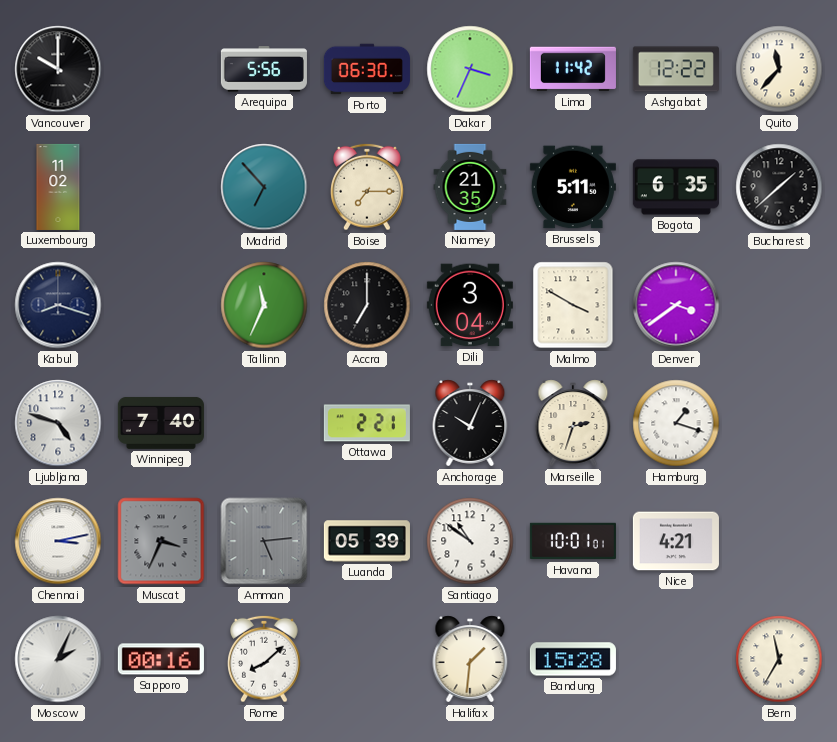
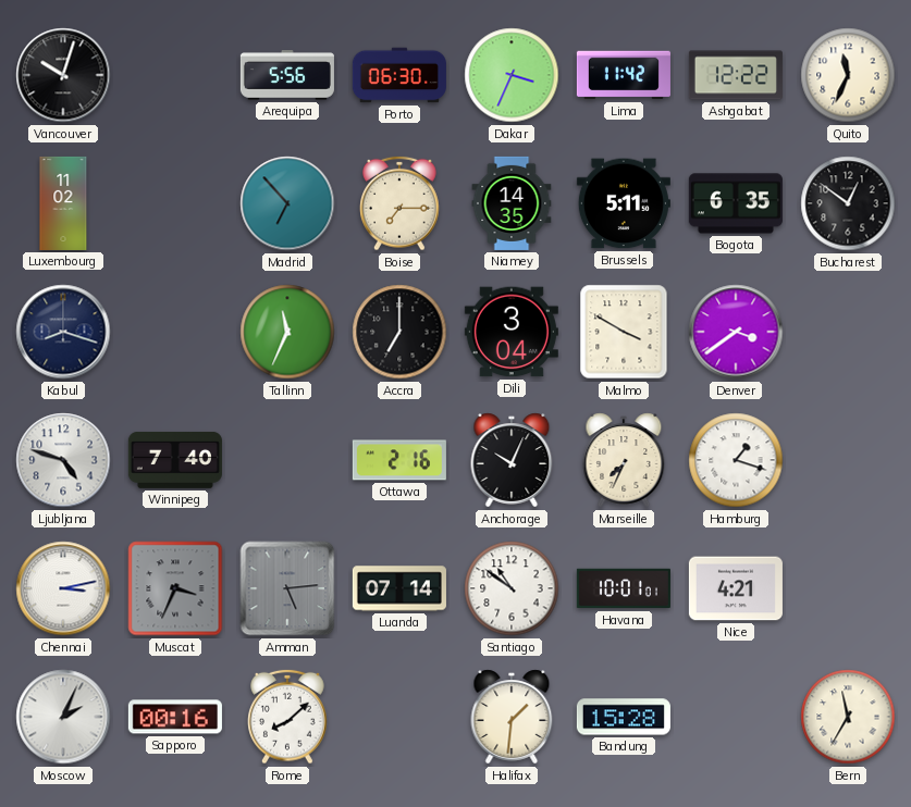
Vancouver: 10:00 -> 10:03 (63, 75)
Quito: 11:37 -> 11:34 (848, 75)
Niamey: 21:35 -> 14:35 (512, 203)
Bucharest: 1:38 -> 12:51 (848, 203)
Ottawa: 2:21 -> 2:16 (399, 460)
Marseille: 2:33 -> 7:34 (624, 460)
Luanda: 05:39 -> 07:14 (399, 588)
